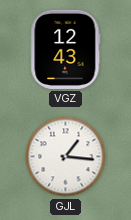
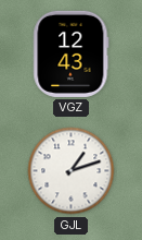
GJL: 1:16 -> 1:12 (72, 171)
